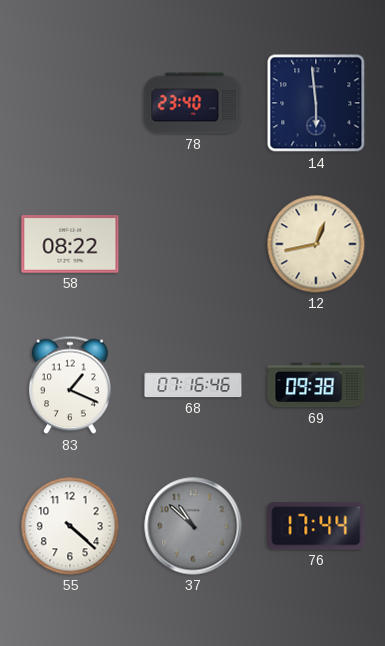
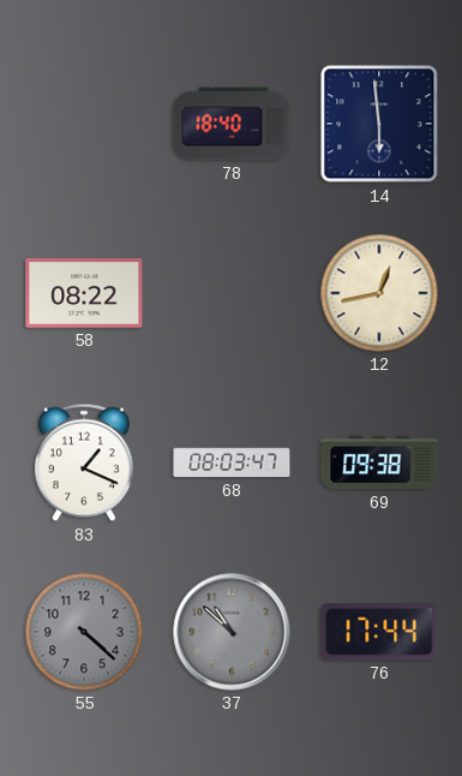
78: 23:40 -> 18:40 (232, 124)
68: 07:16 -> 08:03 (232, 462)
55 dial: white -> grey (84, 632)
